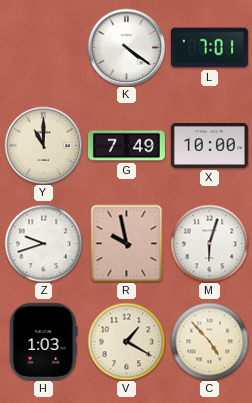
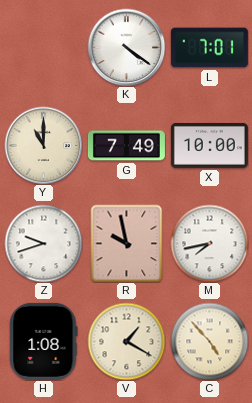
M: 6:03 -> 7:43 (209, 243)
H: 1:03 -> 1:08 (44, 341)
